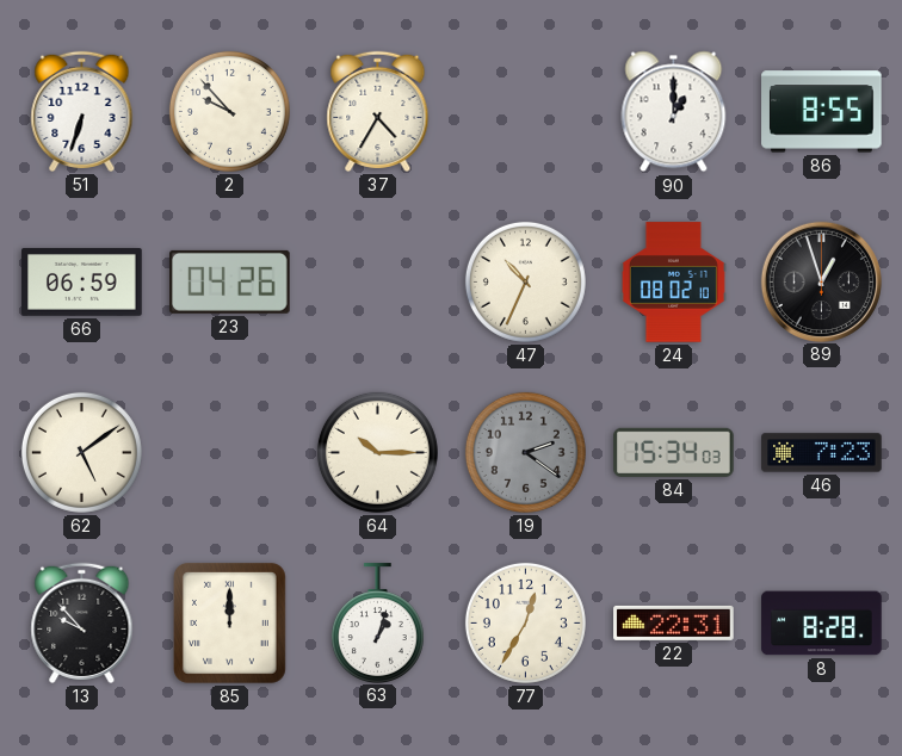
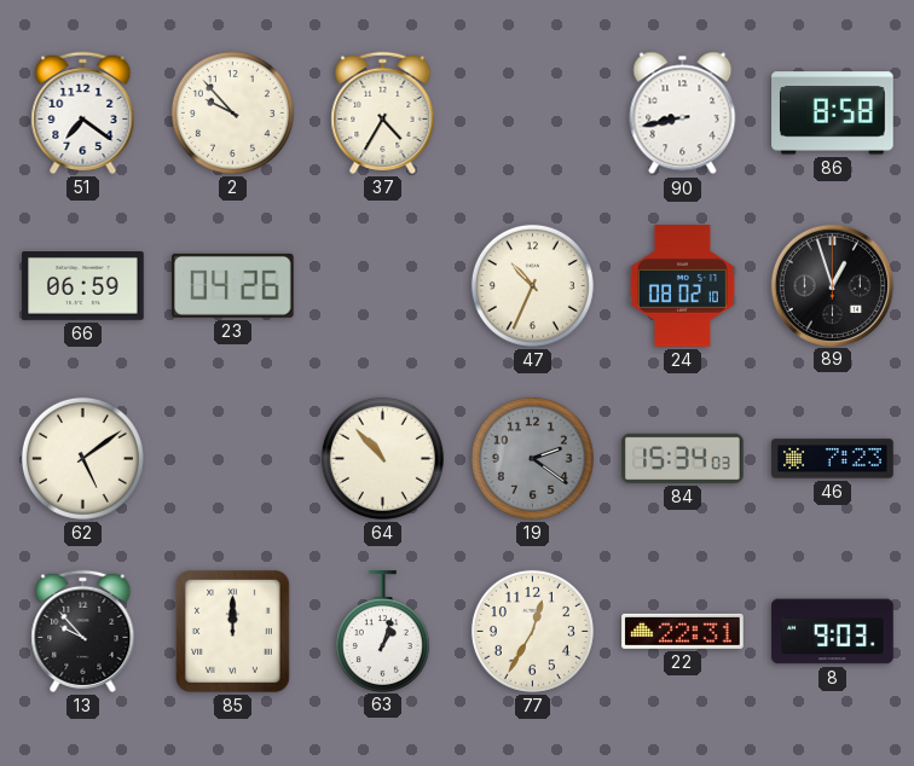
51: 6:33 -> 7:21 (83, 112)
90: 1:00 -> 8:43 (683, 114)
86: 8:55 -> 8:58 (833, 114)
64: 10:15 -> 10:53 (382, 458)
8: 8:28 -> 9:03 (833, 632)
